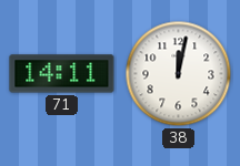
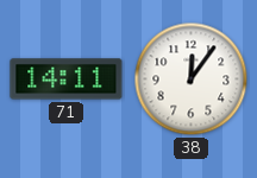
38: 12:02 -> 12:06 (192, 80)
